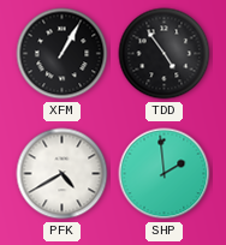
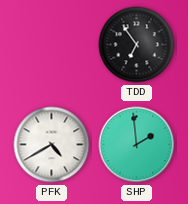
XFM: 1:05 -> none (63, 54)
TDD: 4:54 -> 6:54 (137, 45)
